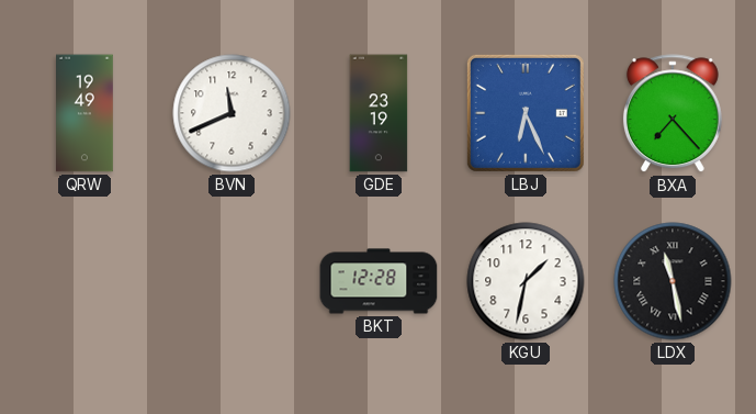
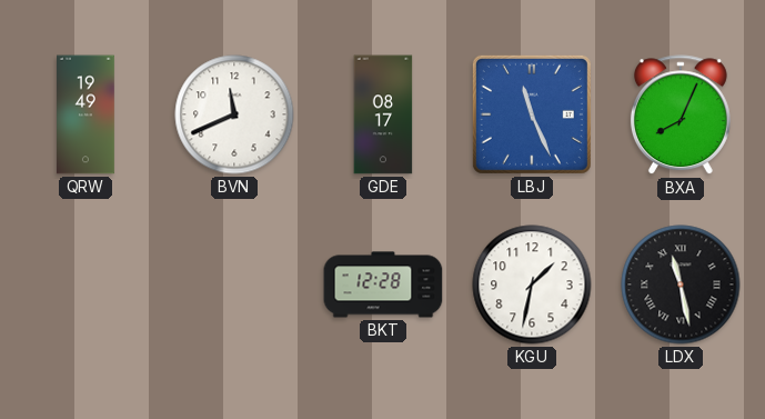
GDE: 23:19 -> 08:17 (383, 114)
LBJ: 6:26 -> 11:26 (532, 114)
BXA: 7:23 -> 8:04 (681, 116)
